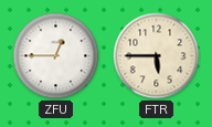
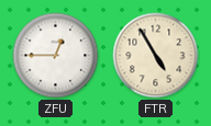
FTR: 5:45 -> 4:55 (156, 56)
